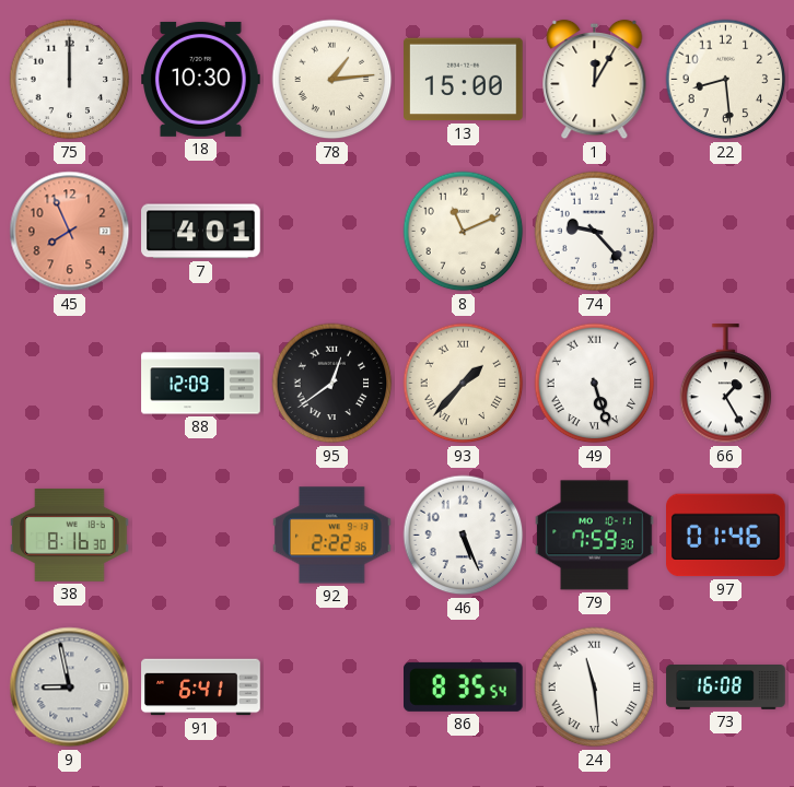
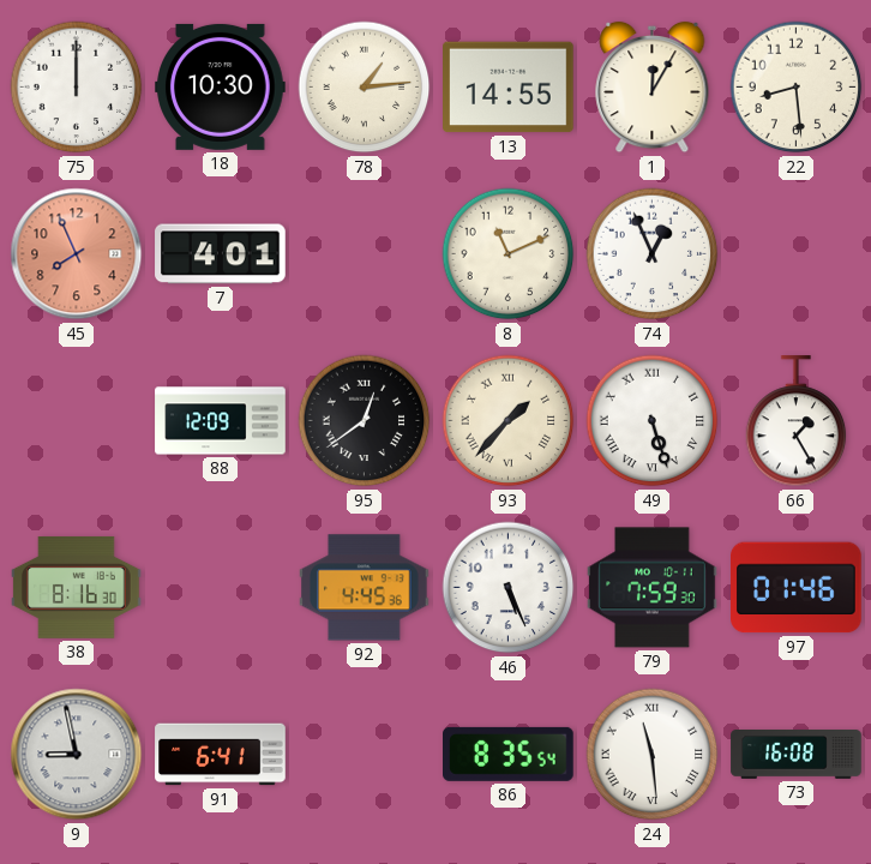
13: 15:00 -> 14:55 (509, 88)
74: 9:23 -> 12:56 (653, 254)
92: 2:22 -> 4:45 (365, 588)
